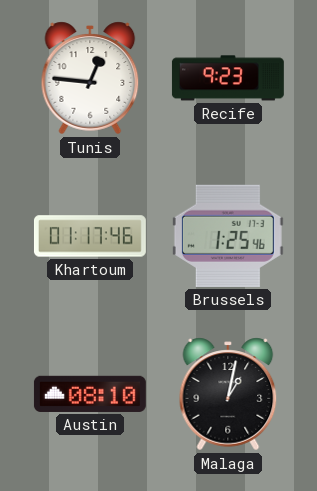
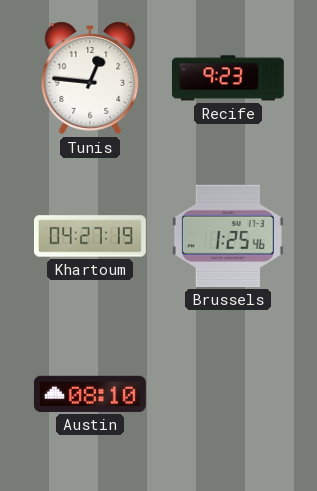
Khartoum: 01:17 -> 04:27 (90, 236)
Malaga: 1:02 -> none (228, 394)
